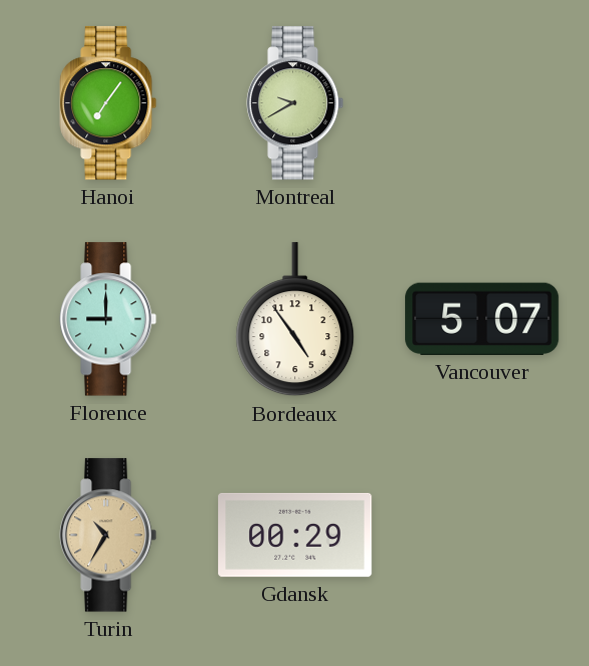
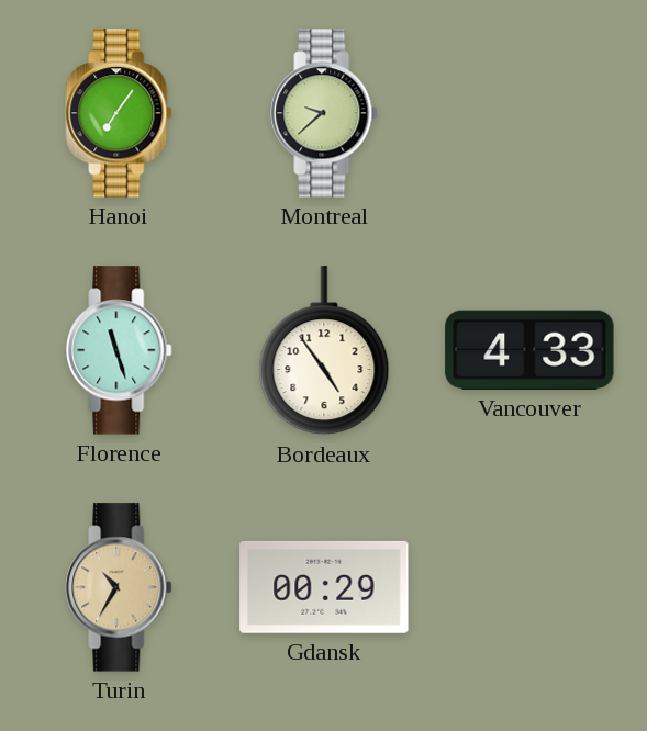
Montreal: 9:40 -> 9:38 (324, 113)
Florence: 9:00 -> 11:27 (119, 350)
Vancouver: 5:07 -> 4:33 (529, 350)
